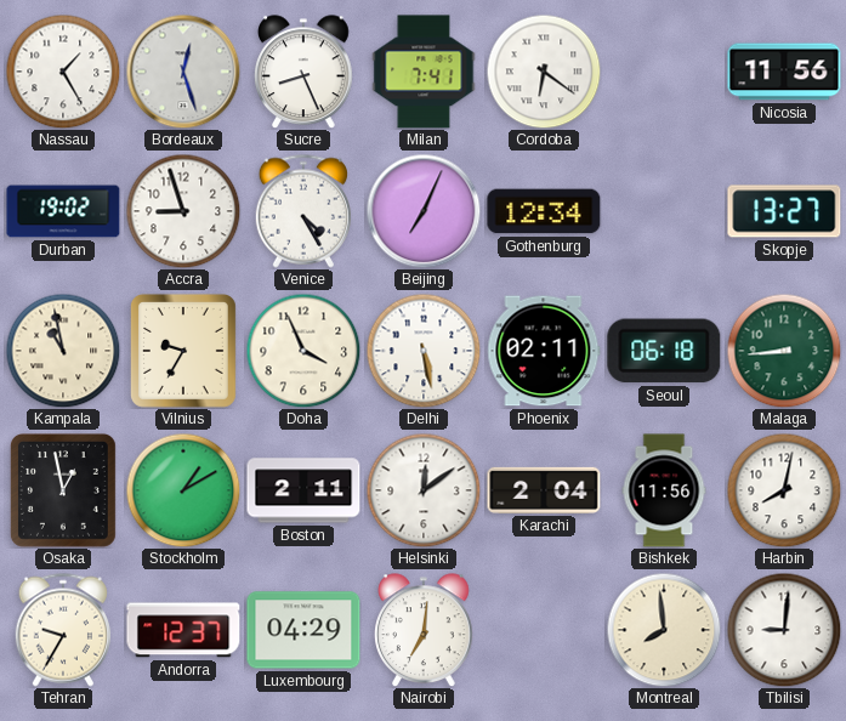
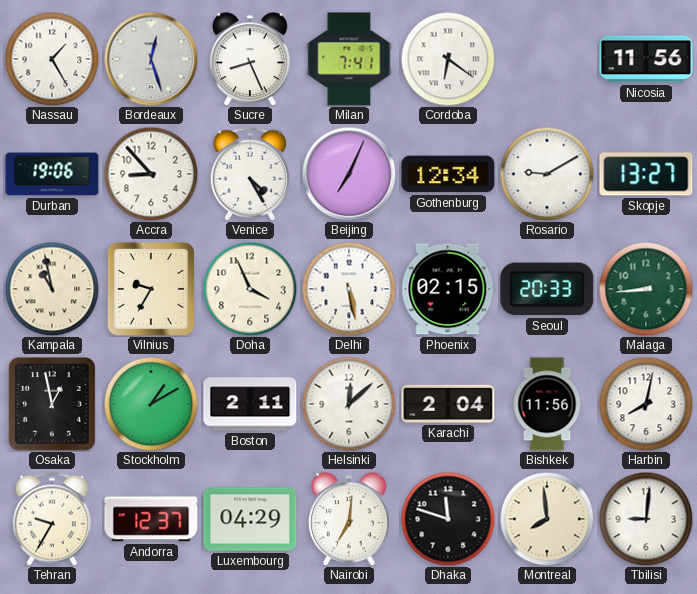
Durban: 19:02 -> 19:06 (52, 174)
Accra: 8:57 -> 8:53 (151, 174)
Rosario: none -> 9:10 (547, 174)
Phoenix: 02:11 -> 02:15 (448, 289)
Seoul: 06:18 -> 20:33 (547, 289)
Helsinki: 12:09 -> 12:08 (349, 404)
Dhaka: none -> 11:48 (448, 519)
